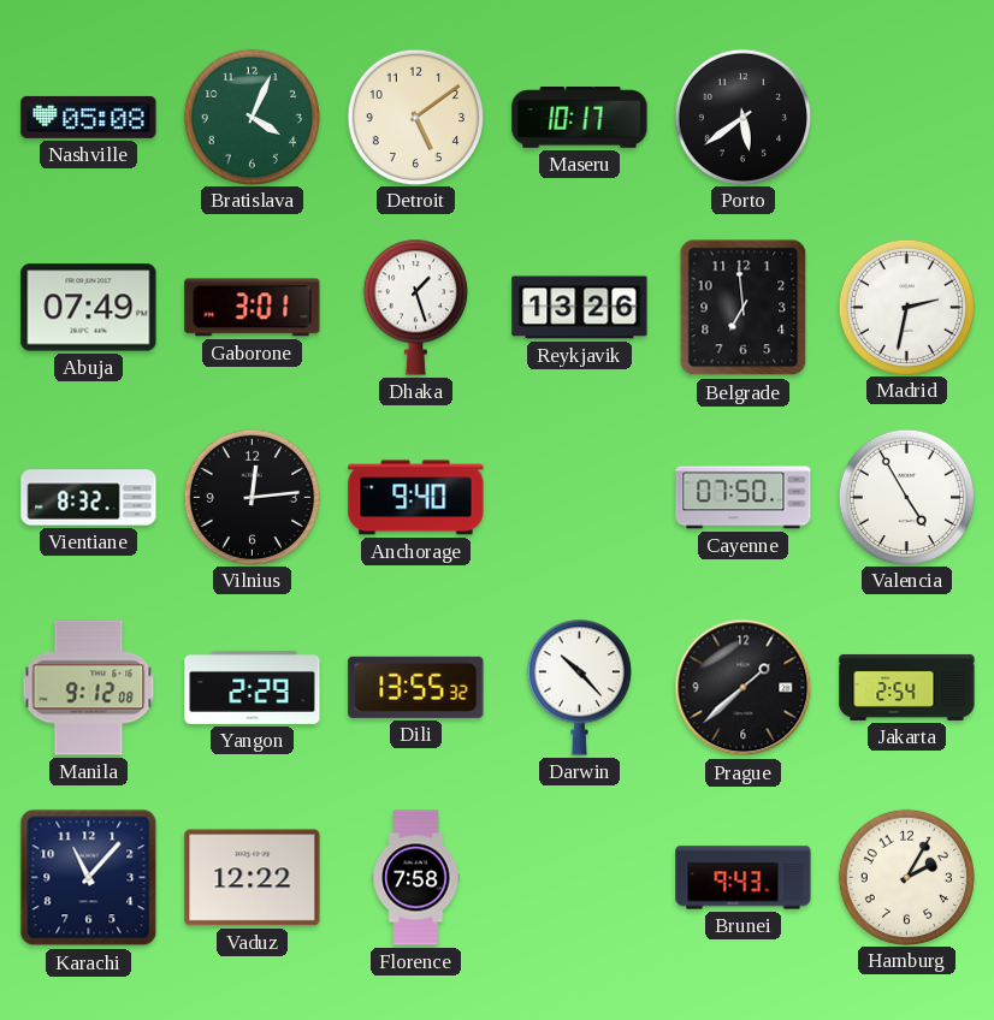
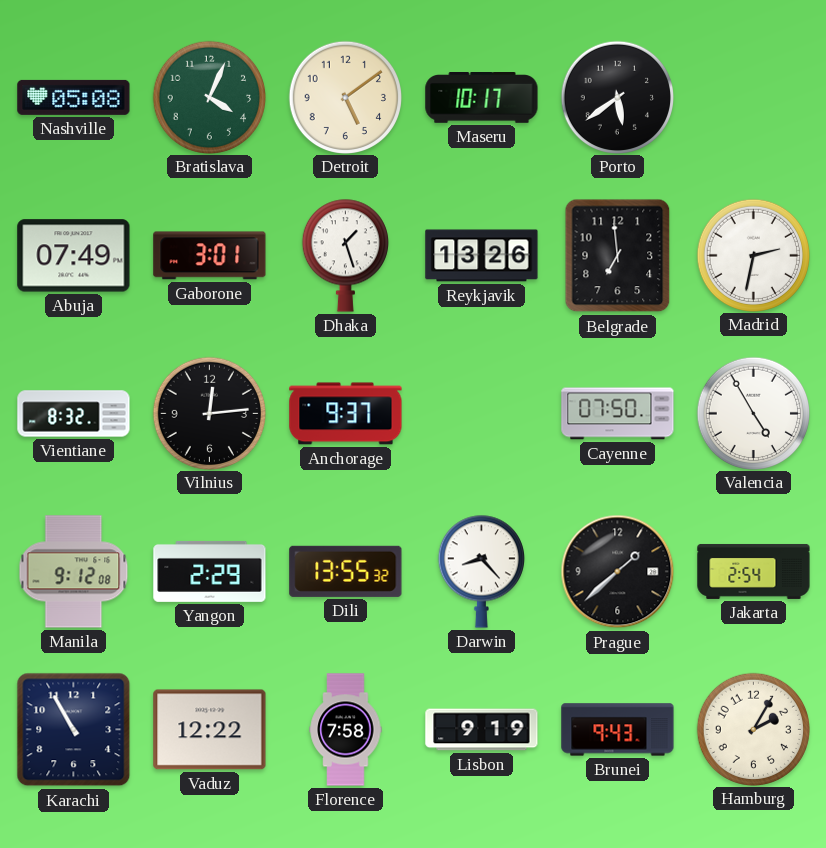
Anchorage: 9:40 -> 9:37 (346, 414)
Darwin: 10:23 -> 8:23 (481, 571)
Karachi: 11:07 -> 10:55 (74, 730)
Lisbon: none -> 9:19 (482, 730)
